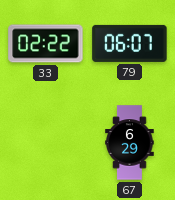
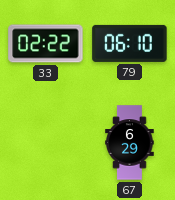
79: 06:07 -> 06:10 (130, 43)
